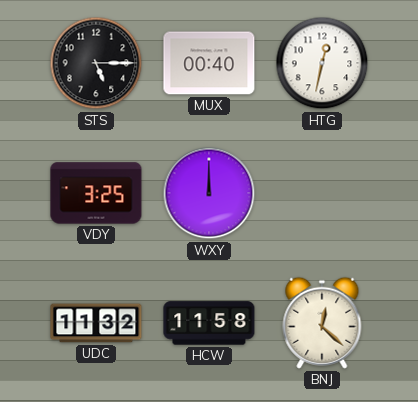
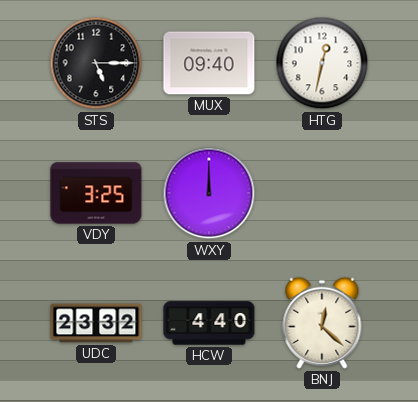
MUX: 00:40 -> 09:40 (209, 63)
UDC: 11:32 -> 23:32 (96, 323)
HCW: 11:58 -> 4:40 (209, 323)
